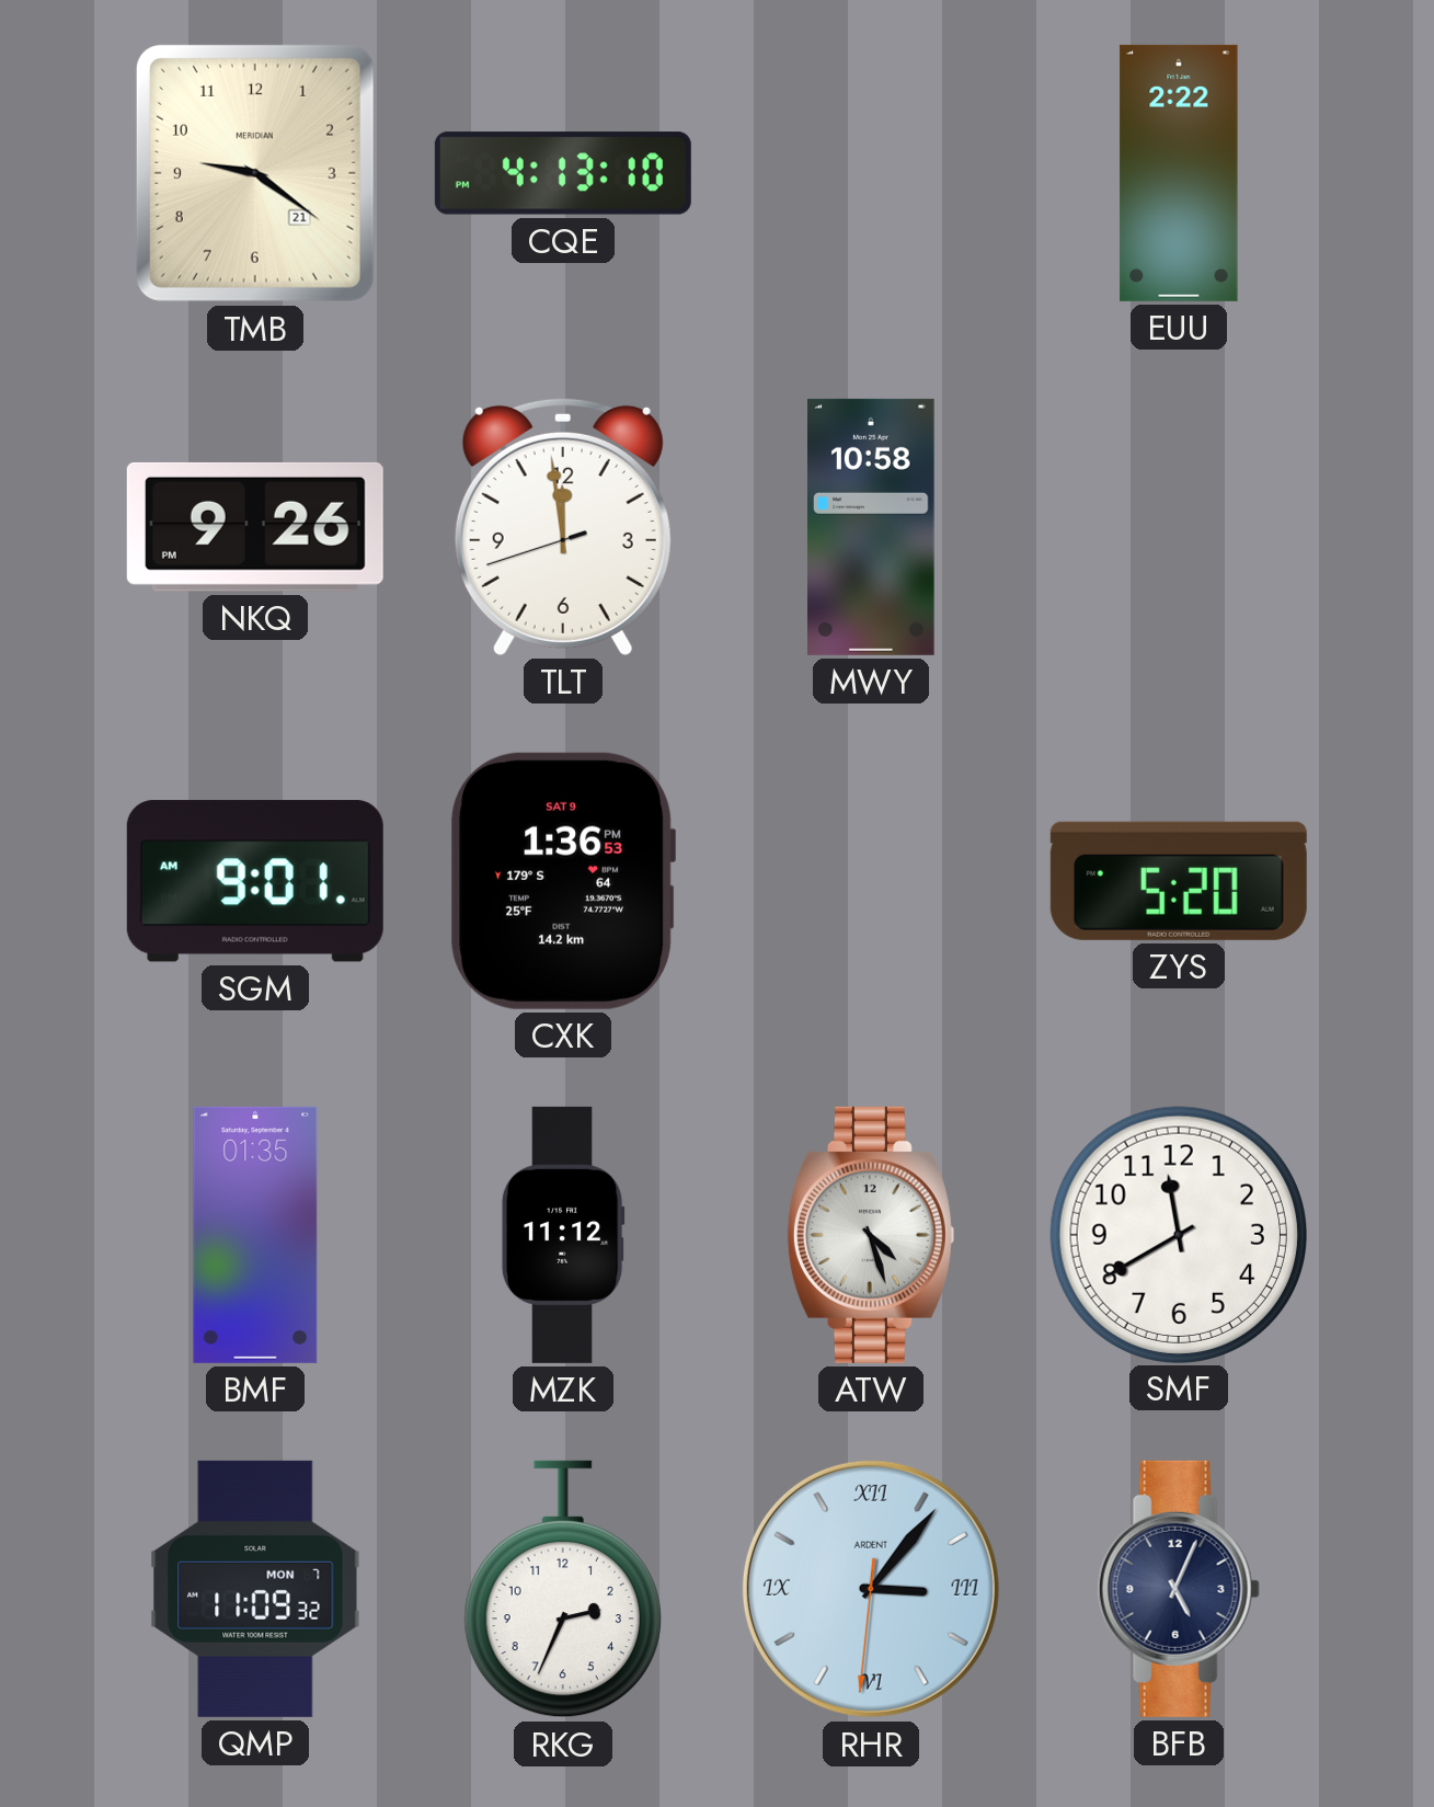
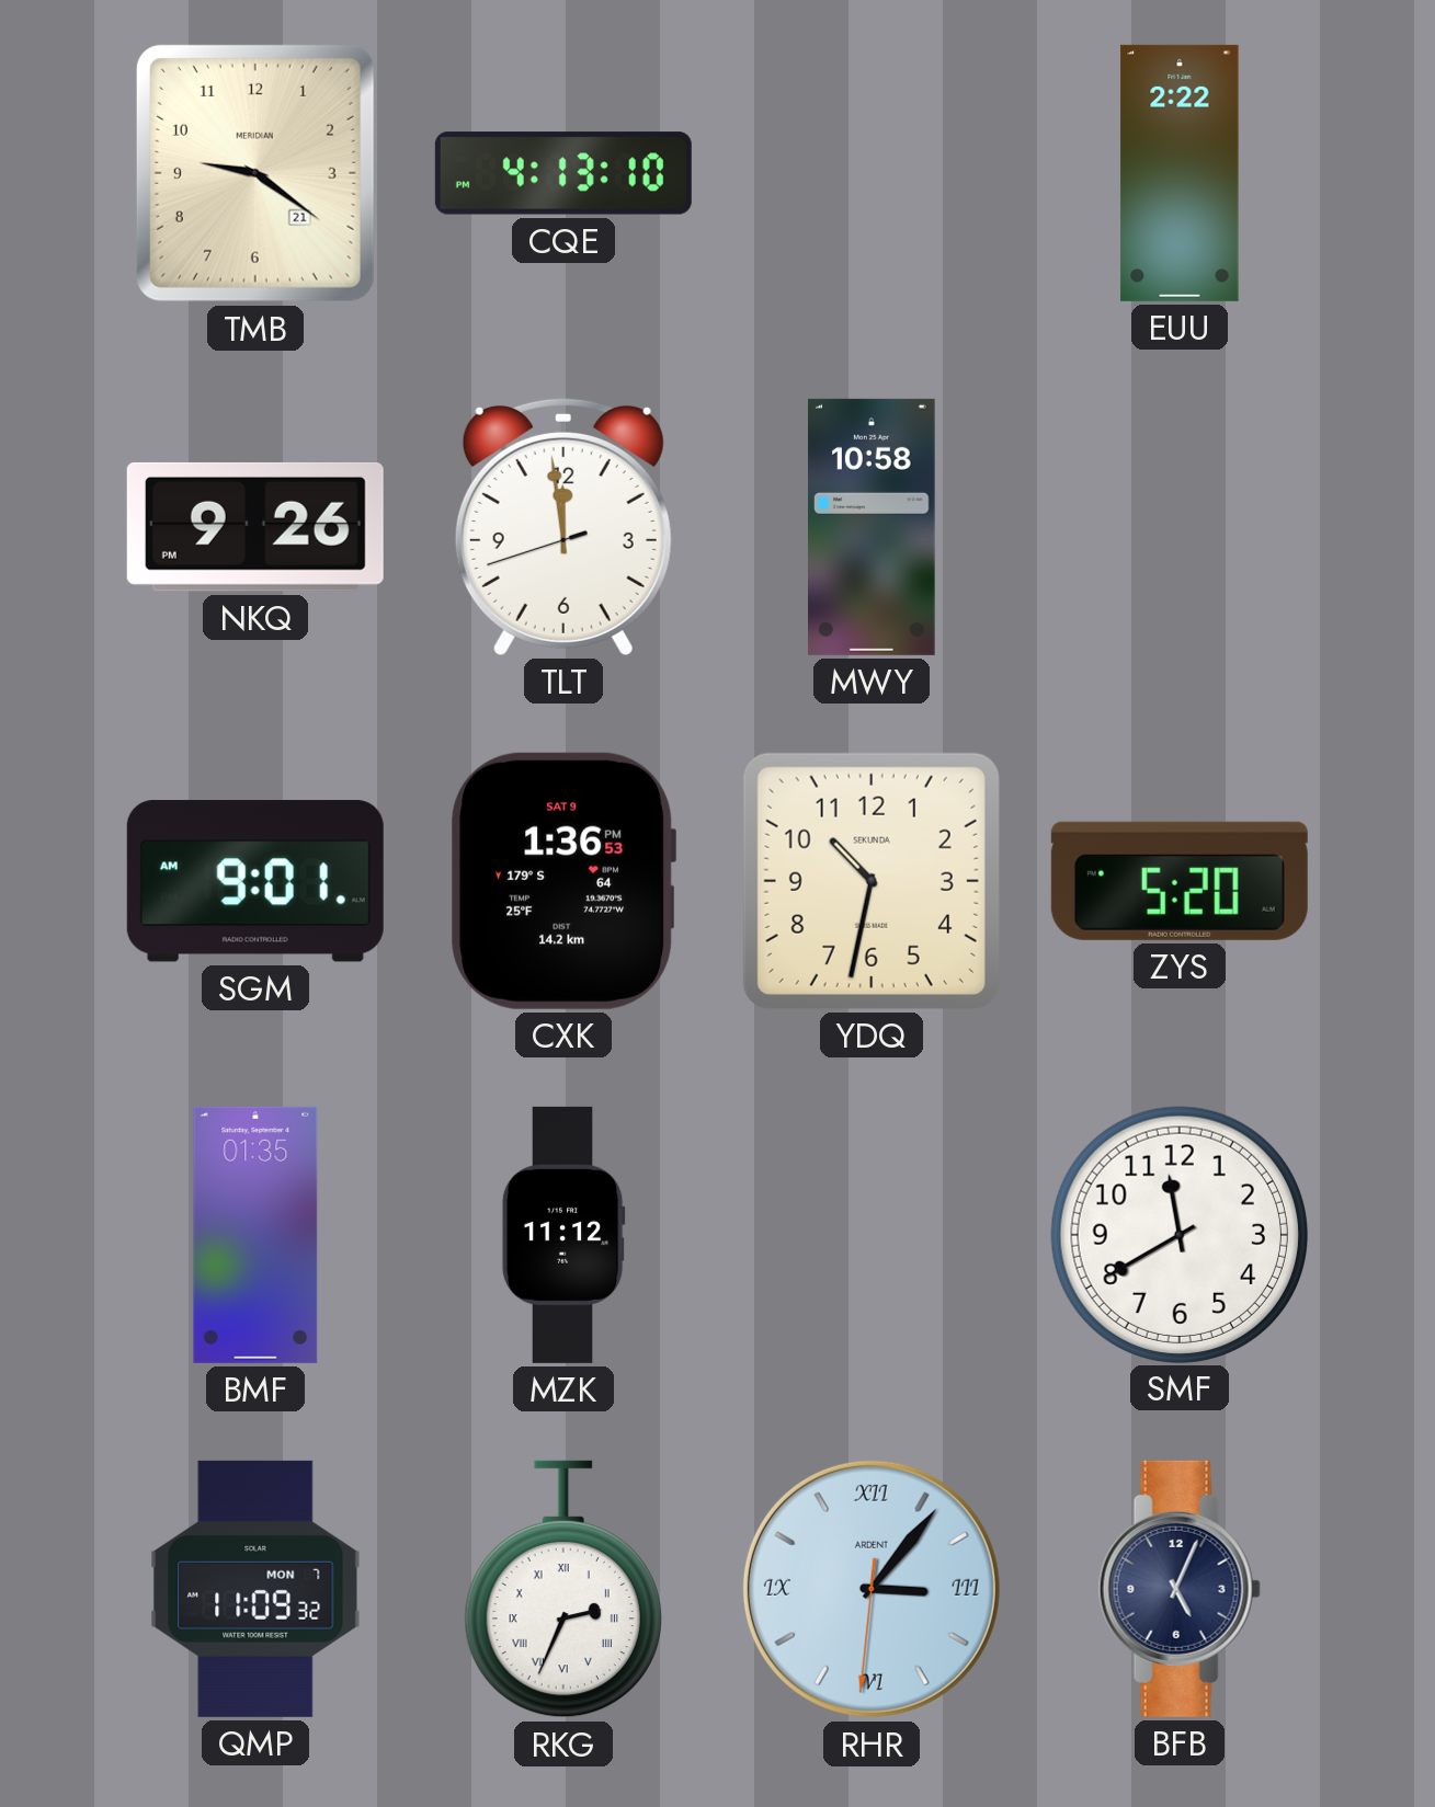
YDQ: none -> 10:32 (872, 881)
ATW: 4:27 -> none (871, 1235)
RKG numerals: Arabic -> Roman (563, 1589)
